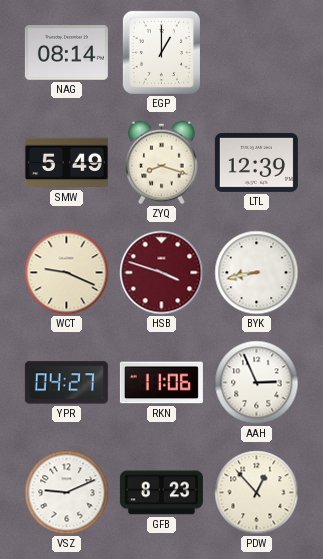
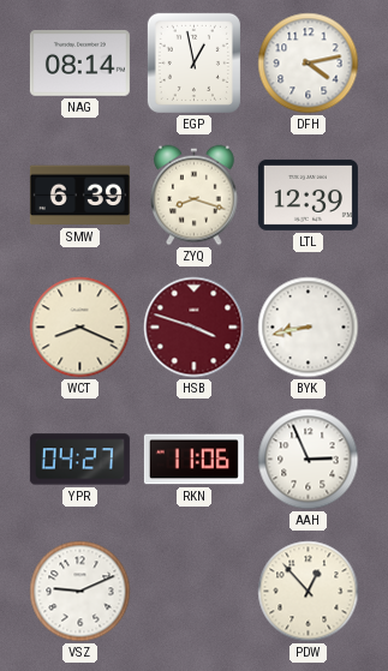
EGP: 1:00 -> 12:58 (193, 62)
DFH: none -> 4:13 (309, 64)
SMW: 5:49 -> 6:39 (79, 196)
WCT: 9:19 -> 8:19 (80, 328)
GFB: 8:23 -> none (161, 493)
